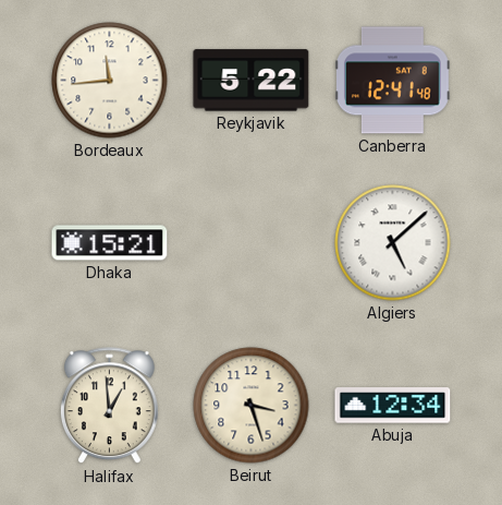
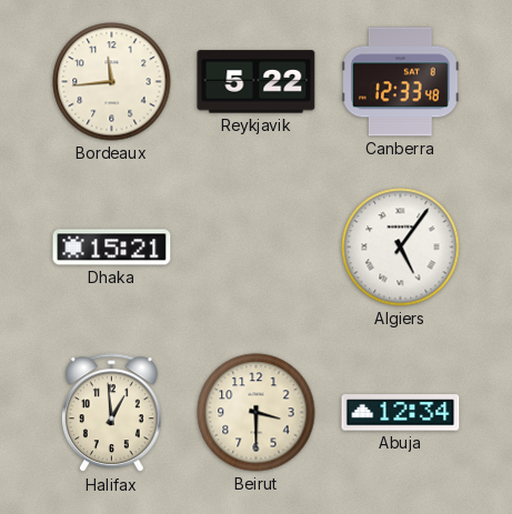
Canberra: 12:41 -> 12:33 (401, 82)
Algiers: 5:08 -> 5:06 (401, 248)
Beirut: 3:27 -> 3:30 (257, 413)
